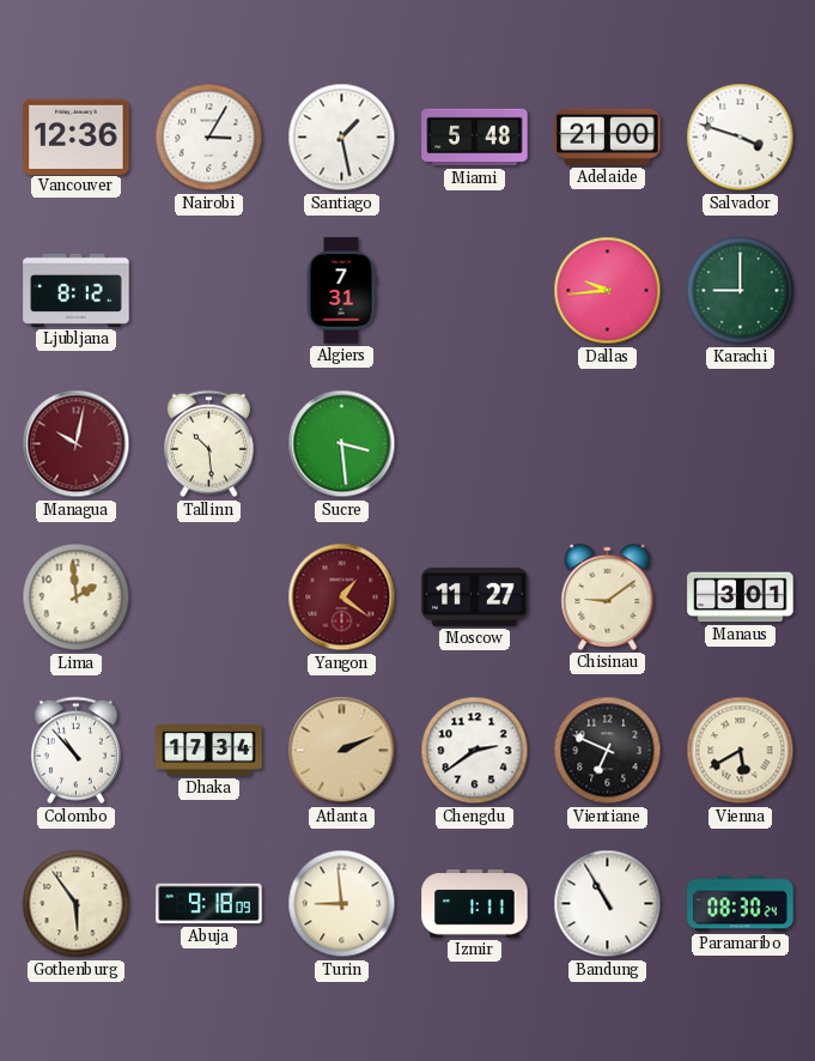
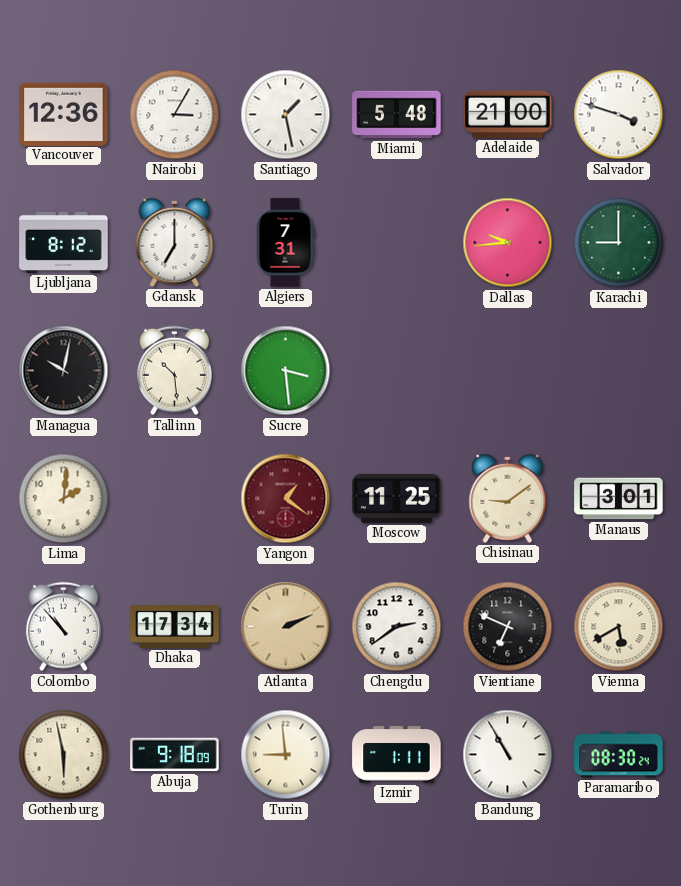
Gdansk: none -> 7:00 (175, 242)
Managua dial: burgundy -> black (64, 371)
Lima: 1:59 -> 2:01 (64, 499)
Moscow: 11:27 -> 11:25 (397, 498)
Gothenburg: 5:54 -> 5:58 (64, 755)
